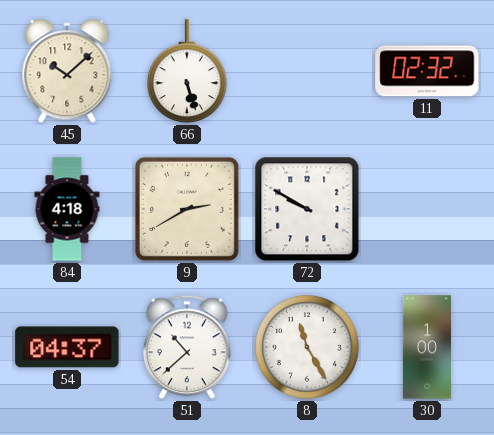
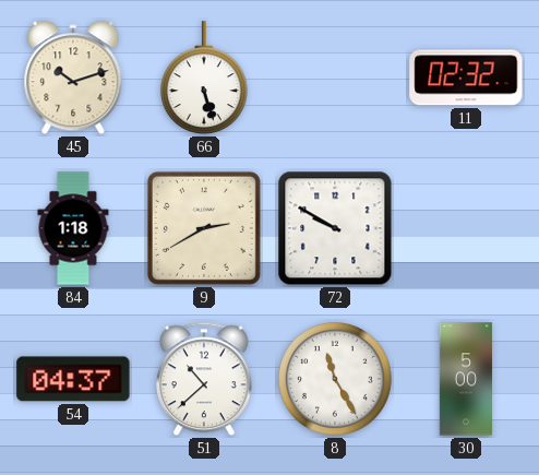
45: 10:08 -> 10:12 (73, 79)
84: 4:18 -> 1:18 (73, 228)
30: 1:00 -> 5:00 (465, 379)
